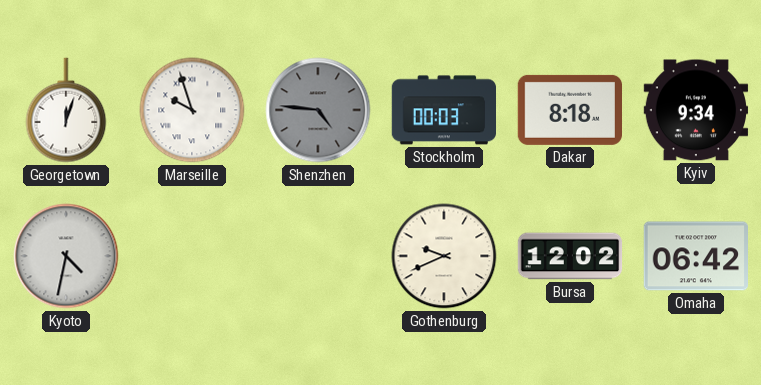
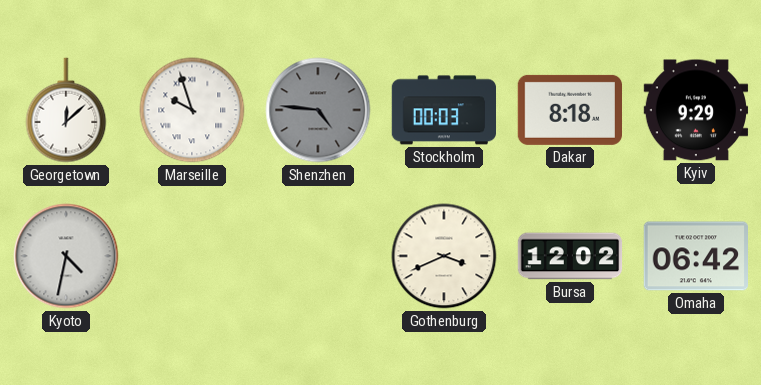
Georgetown: 12:03 -> 12:08 (66, 110)
Kyiv: 9:34 -> 9:29 (696, 110)
Gothenburg: 9:41 -> 3:41 (444, 256)
